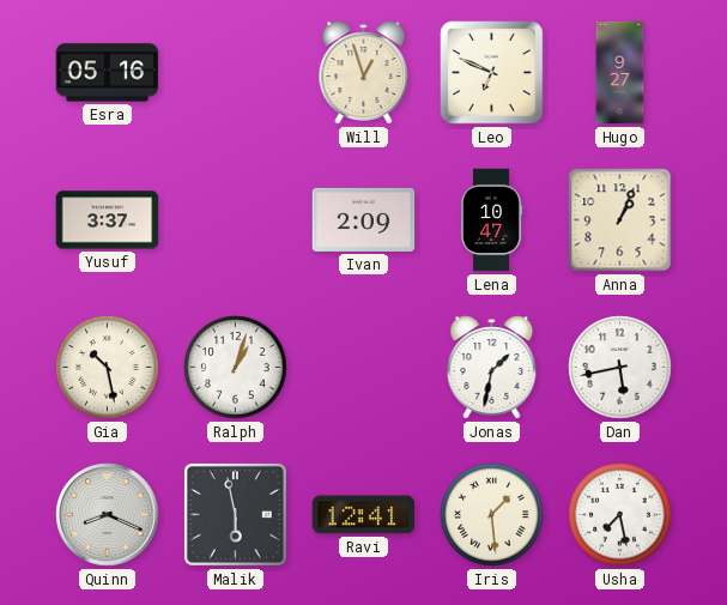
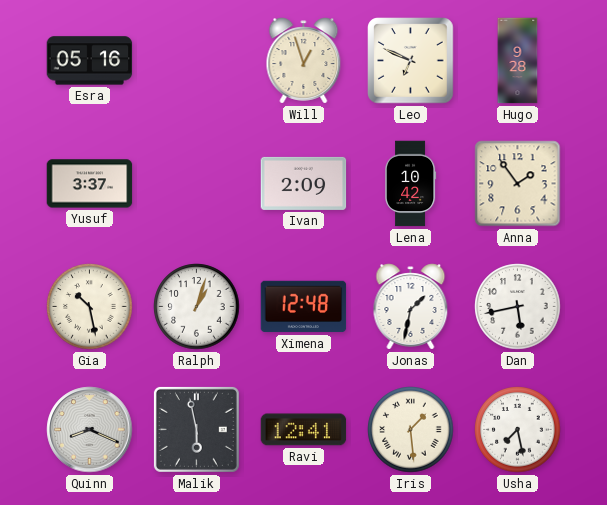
Hugo: 9:27 -> 9:28 (518, 61)
Lena: 10:47 -> 10:42 (411, 184)
Anna: 1:04 -> 1:54 (518, 184)
Ximena: none -> 12:48 (304, 307)
